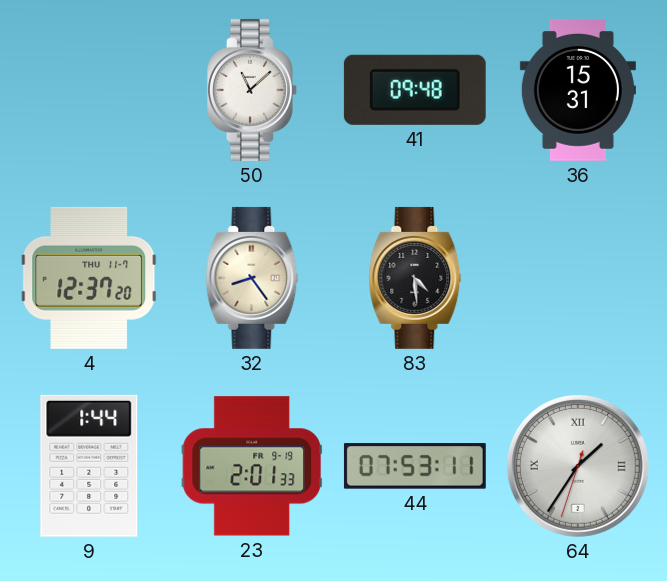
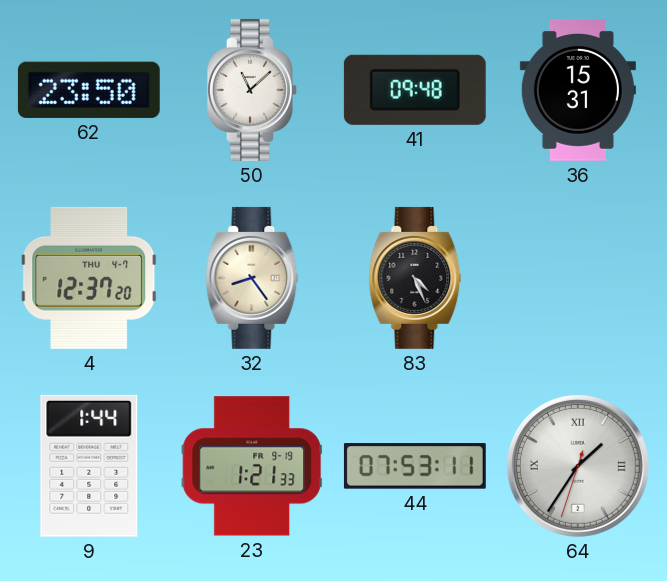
62: none -> 23:50 (89, 90)
4 date: THU 11-7 -> THU 4-7 (89, 278)
83: 4:29 -> 4:26 (415, 278)
23: 2:01 -> 1:21 (252, 466)
